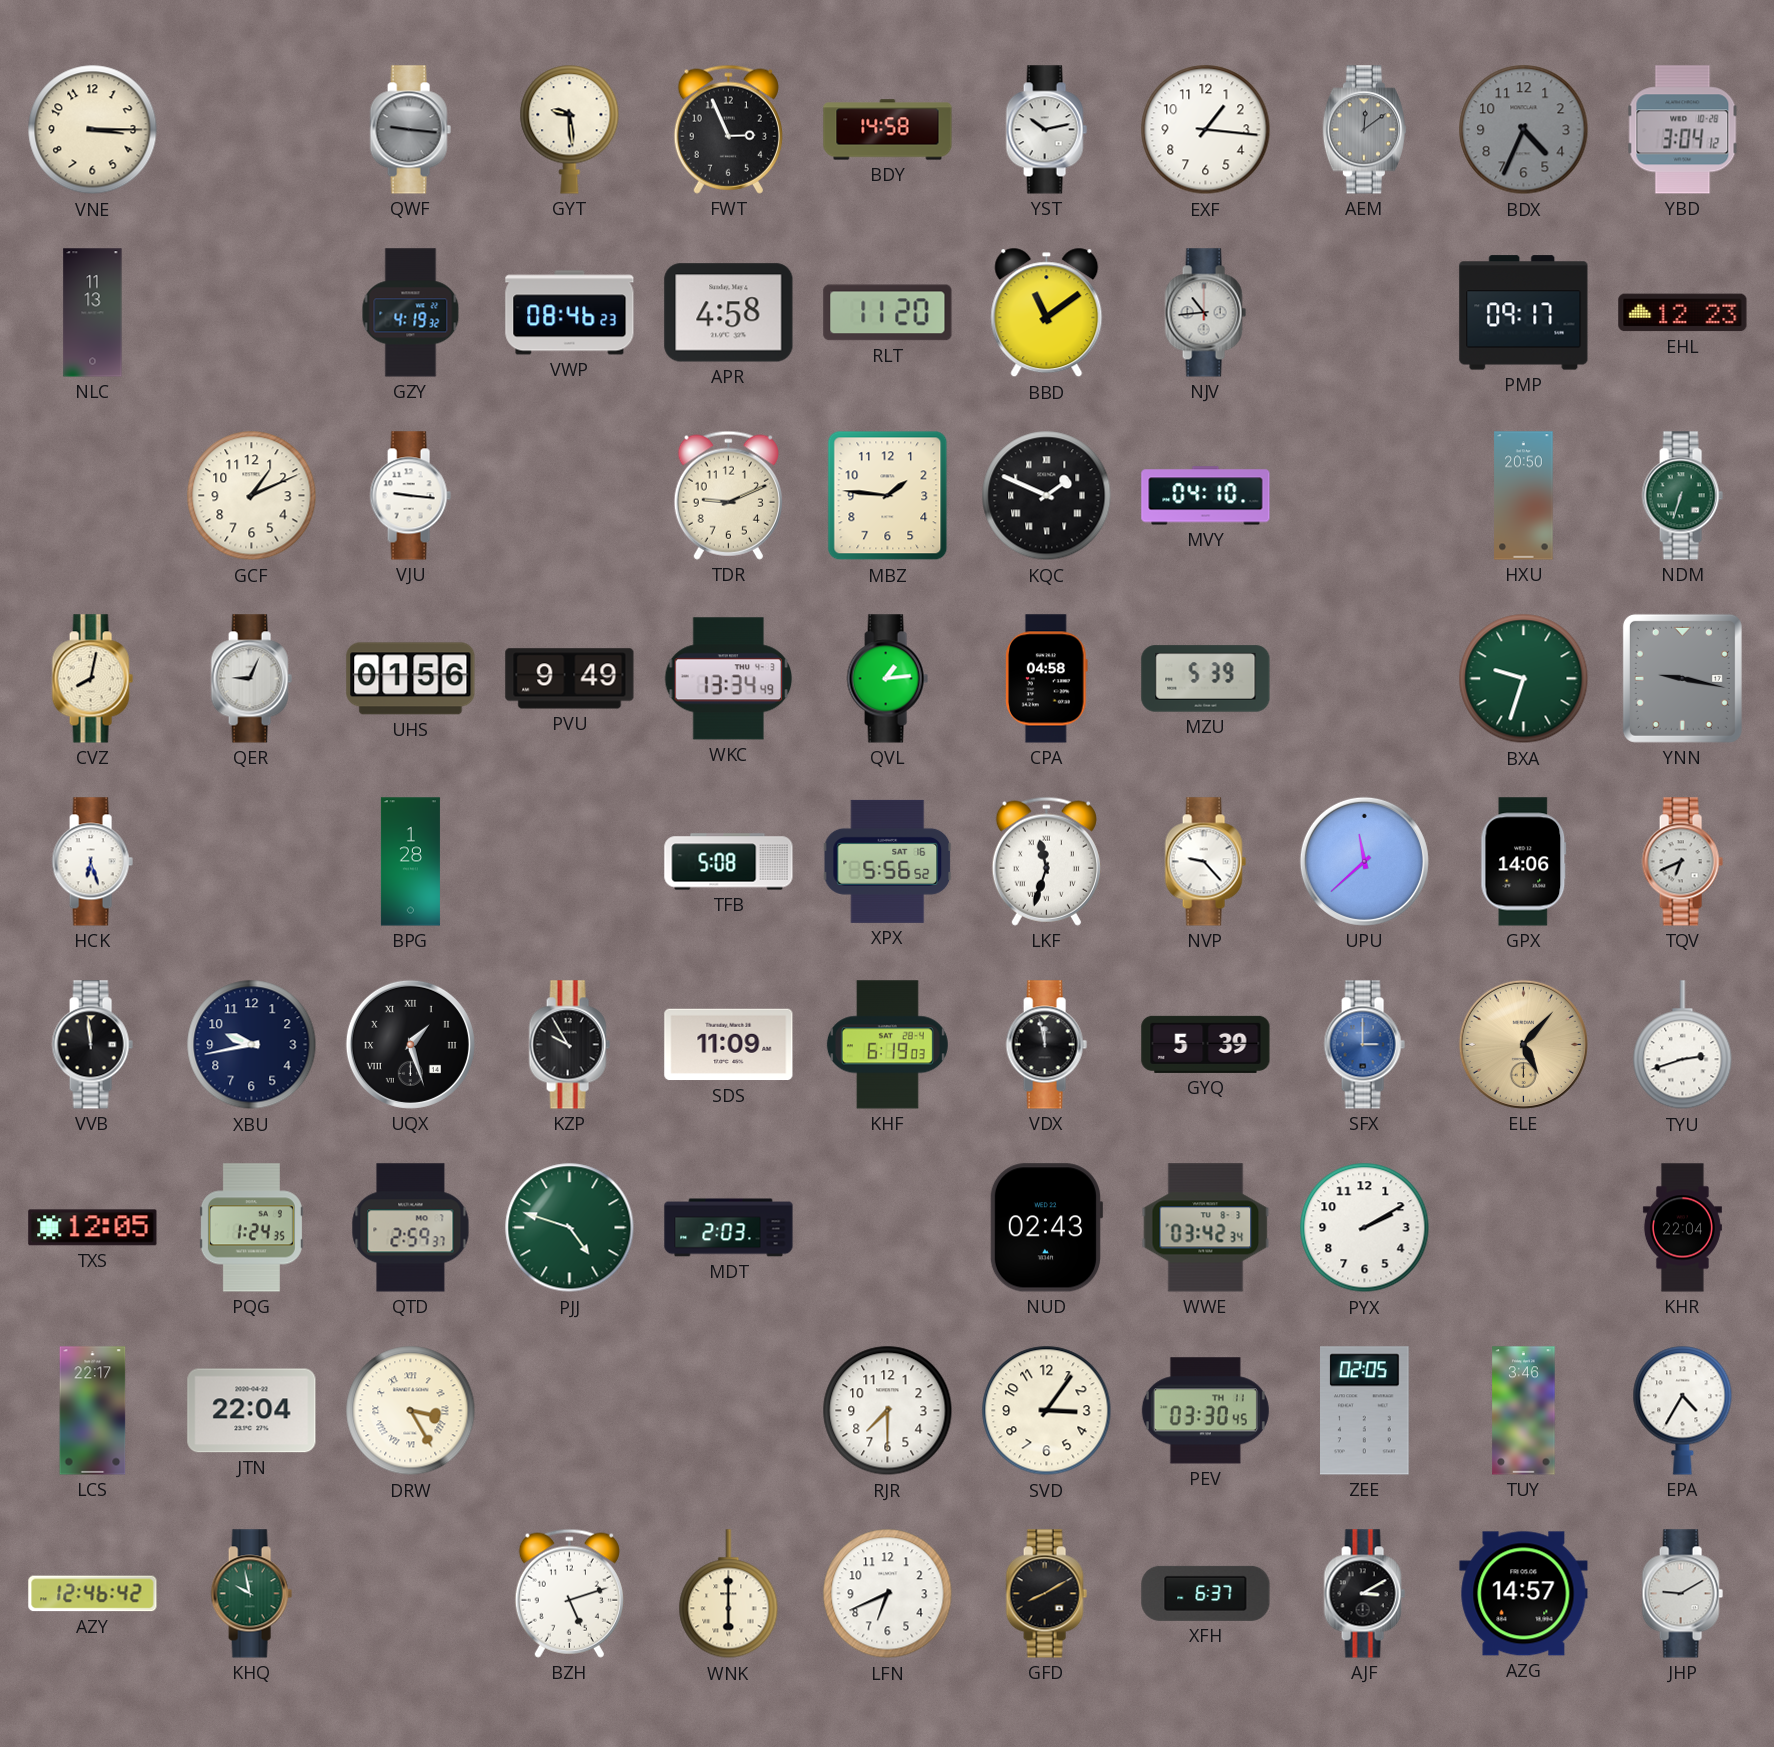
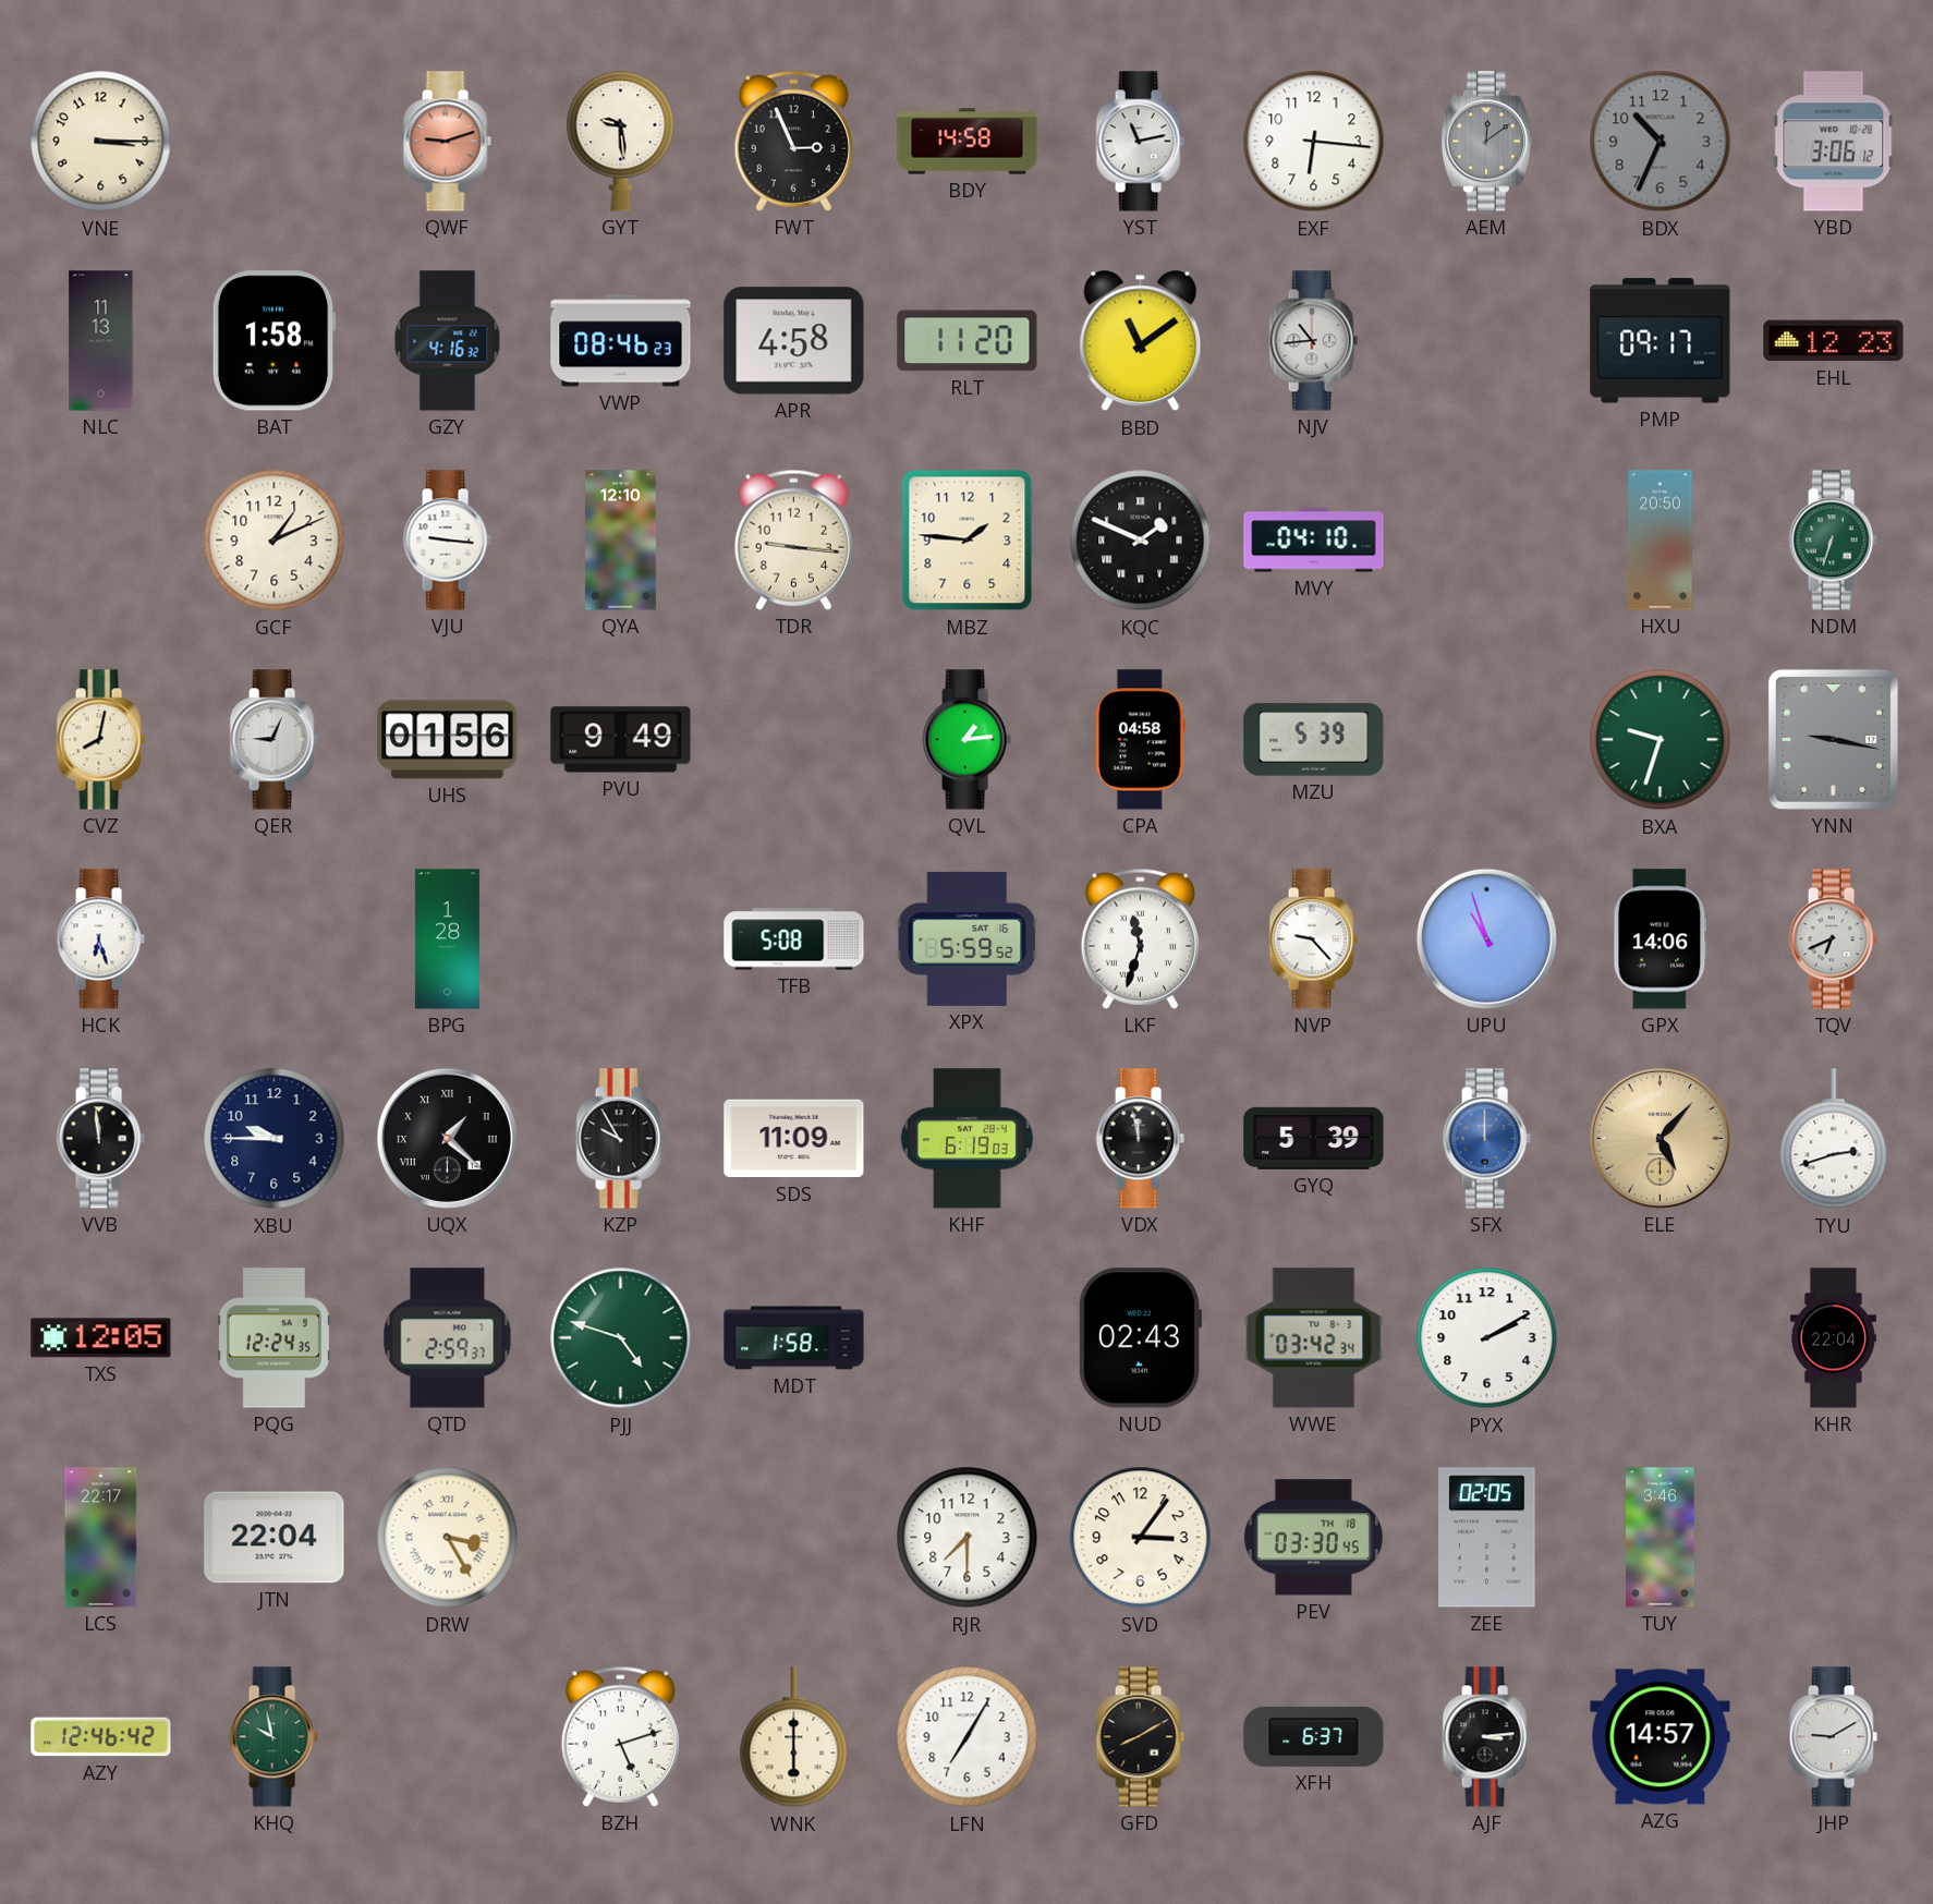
QWF: 9:16 -> 9:12 (447, 142)
QWF dial: grey -> salmon (447, 142)
YST: 10:13 -> 11:13 (1140, 142)
EXF: 1:16 -> 6:16 (1314, 142)
BDX: 4:34 -> 10:34 (1661, 142)
YBD: 3:04 -> 3:06 (1834, 142)
BAT: none -> 1:58 (273, 341)
GZY: 4:19 -> 4:16 (448, 341)
QYA: none -> 12:10 (621, 541)
TDR: 9:11 -> 9:16 (793, 539)
WKC: 13:34 -> none (729, 679)
XPX: 5:56 -> 5:59 (966, 938)
UPU: 11:38 -> 10:57 (1486, 938)
XBU: 9:43 -> 9:45 (275, 1139)
UQX: 1:27 -> 1:22 (447, 1138)
SFX: 3:00 -> 12:00 (1486, 1139)
PQG: 1:24 -> 12:24 (273, 1338)
MDT: 2:03 -> 1:58 (794, 1338)
PEV date: TH 11 -> TH 18 (1313, 1538)
EPA: 4:35 -> none (1683, 1410)
LFN: 6:41 -> 7:05 (968, 1737)
AJF: 3:10 -> 3:14 (1486, 1737)
